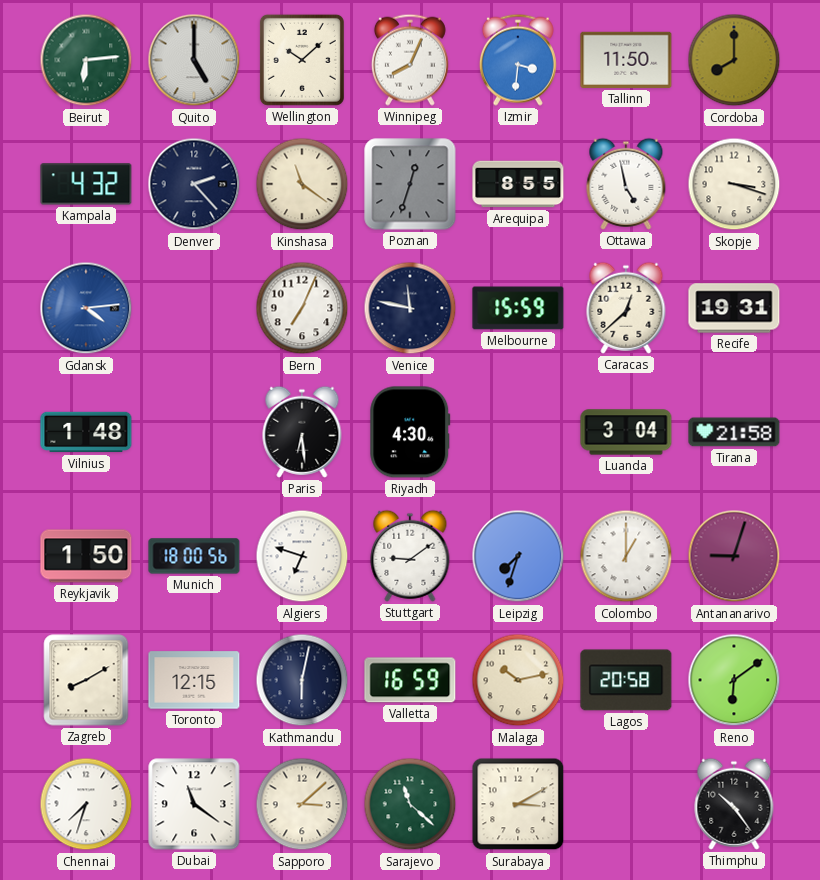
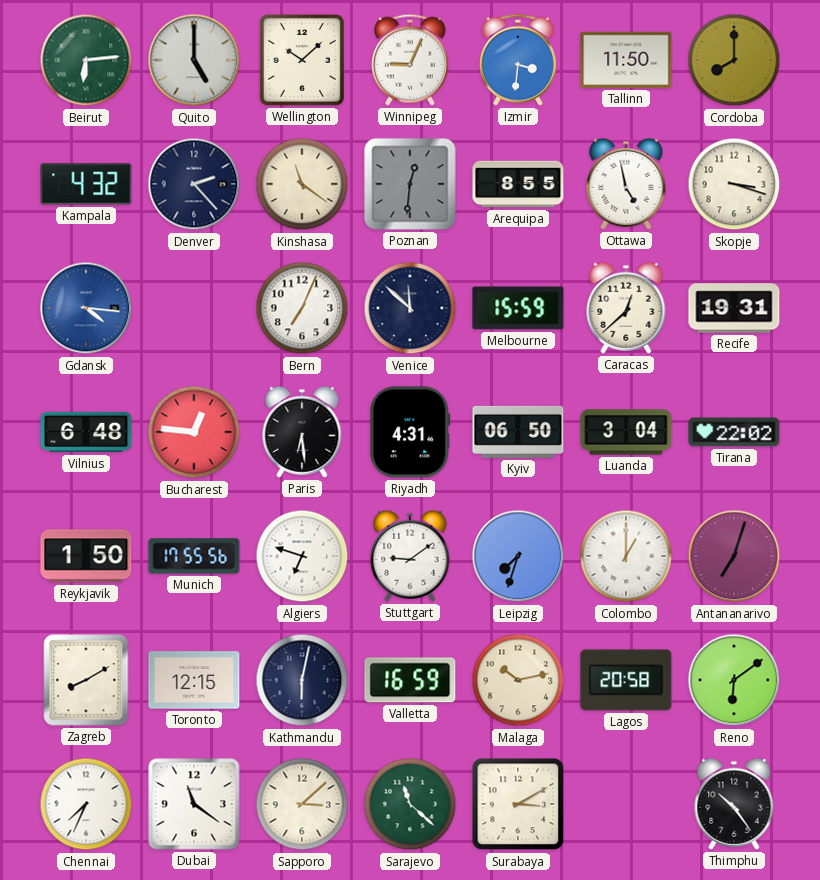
Winnipeg: 8:04 -> 9:04 (410, 60)
Poznan: 12:33 -> 12:31 (410, 184)
Gdansk: 4:14 -> 4:16 (86, 308)
Venice: 11:47 -> 11:52 (410, 308)
Vilnius: 1:48 -> 6:48 (86, 432)
Bucharest: none -> 12:46 (194, 432)
Riyadh: 4:30 -> 4:31 (410, 432)
Kyiv: none -> 06:50 (518, 432)
Tirana: 21:58 -> 22:02 (734, 432)
Munich: 18:00 -> 17:55 (194, 556)
Antananarivo: 9:03 -> 7:03 (734, 556)
Chennai: 7:33 -> 7:34 (86, 804)
